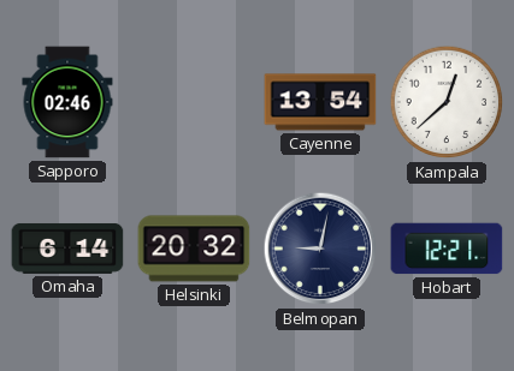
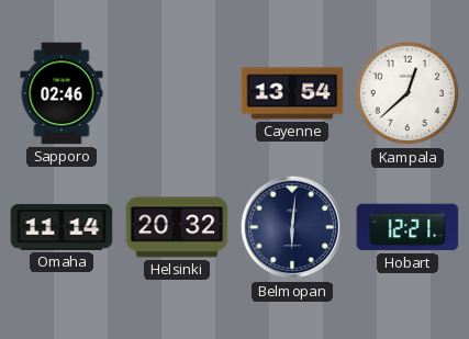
Omaha: 6:14 -> 11:14 (62, 227)
Belmopan: 9:02 -> 6:01 (292, 227)
